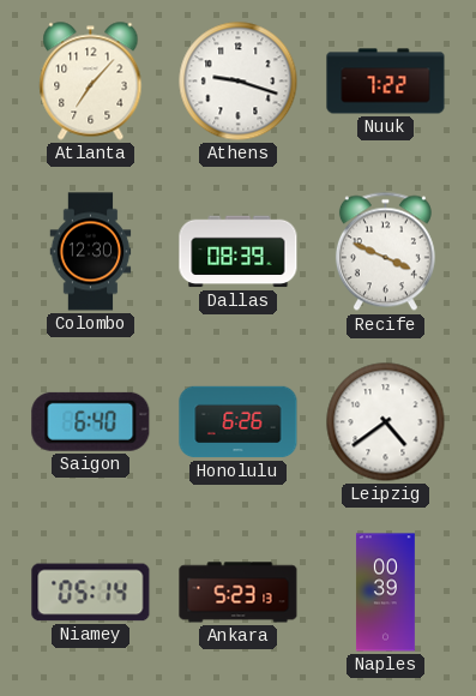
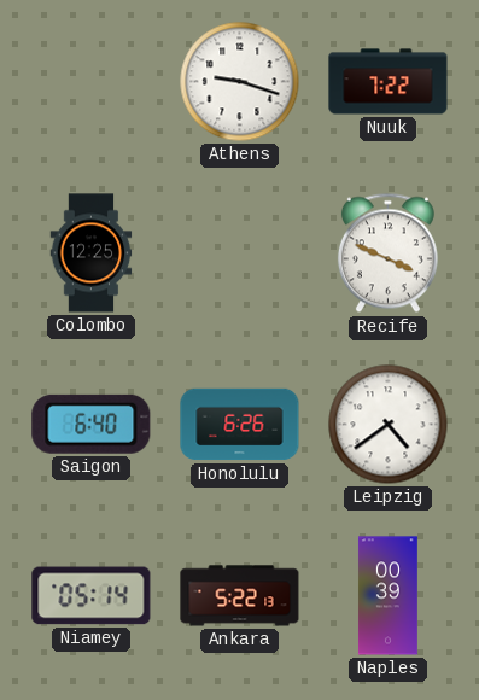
Atlanta: 7:07 -> none (91, 82)
Colombo: 12:30 -> 12:25 (92, 253)
Dallas: 08:39 -> none (239, 252)
Ankara: 5:23 -> 5:22 (240, 596)
